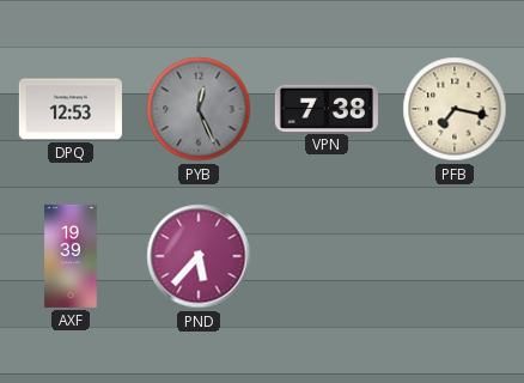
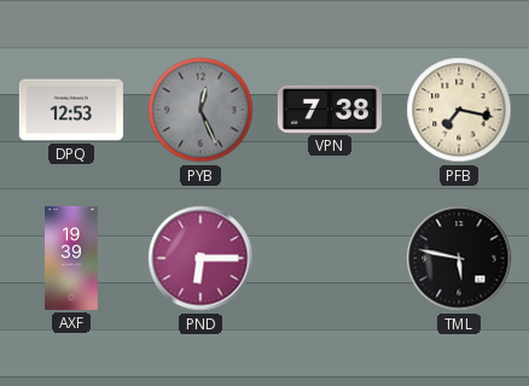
PND: 5:37 -> 6:15 (200, 258)
TML: none -> 5:47 (459, 258)
